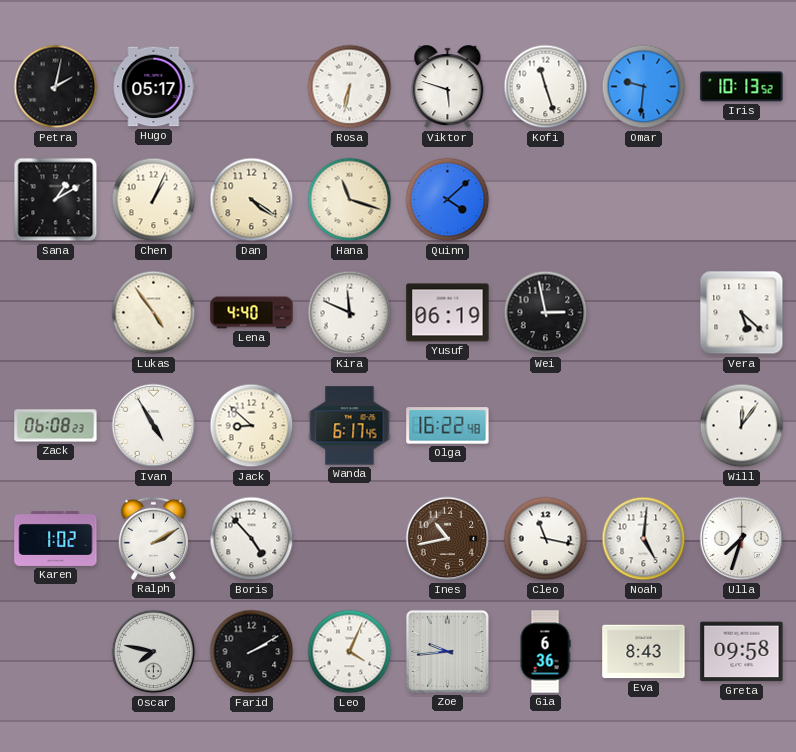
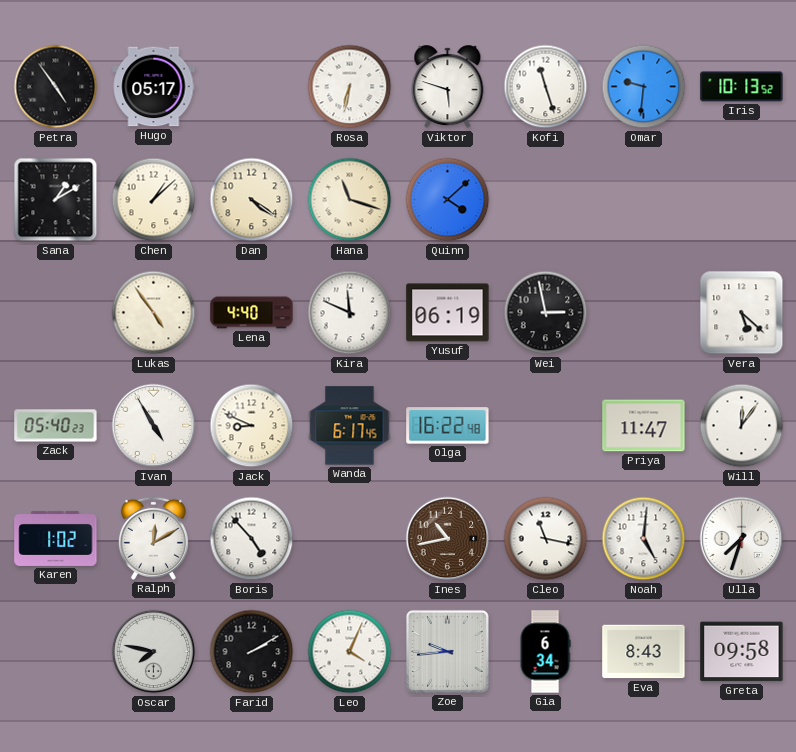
Petra: 2:02 -> 4:54 (56, 87)
Chen: 1:04 -> 1:08 (154, 200)
Zack: 06:08 -> 05:40 (56, 426)
Jack: 8:52 -> 8:49 (252, 426)
Priya: none -> 11:47 (644, 426)
Ralph: 2:10 -> 12:10 (153, 538)
Gia: 6:36 -> 6:34 (545, 652)
